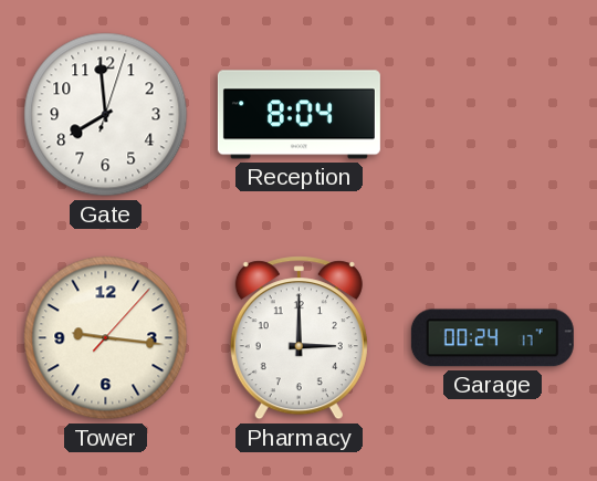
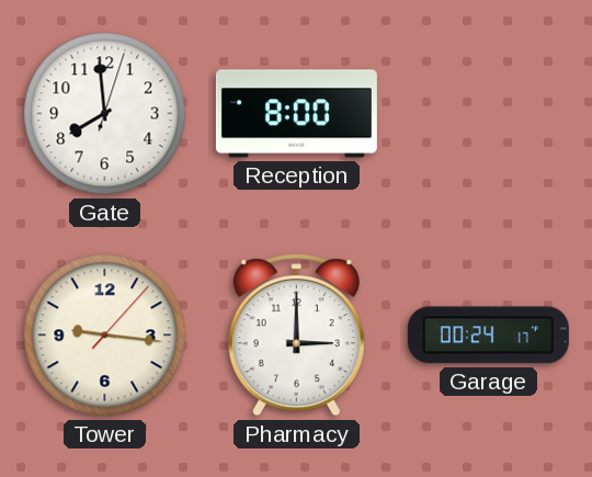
Reception: 8:04 -> 8:00 (296, 114)
